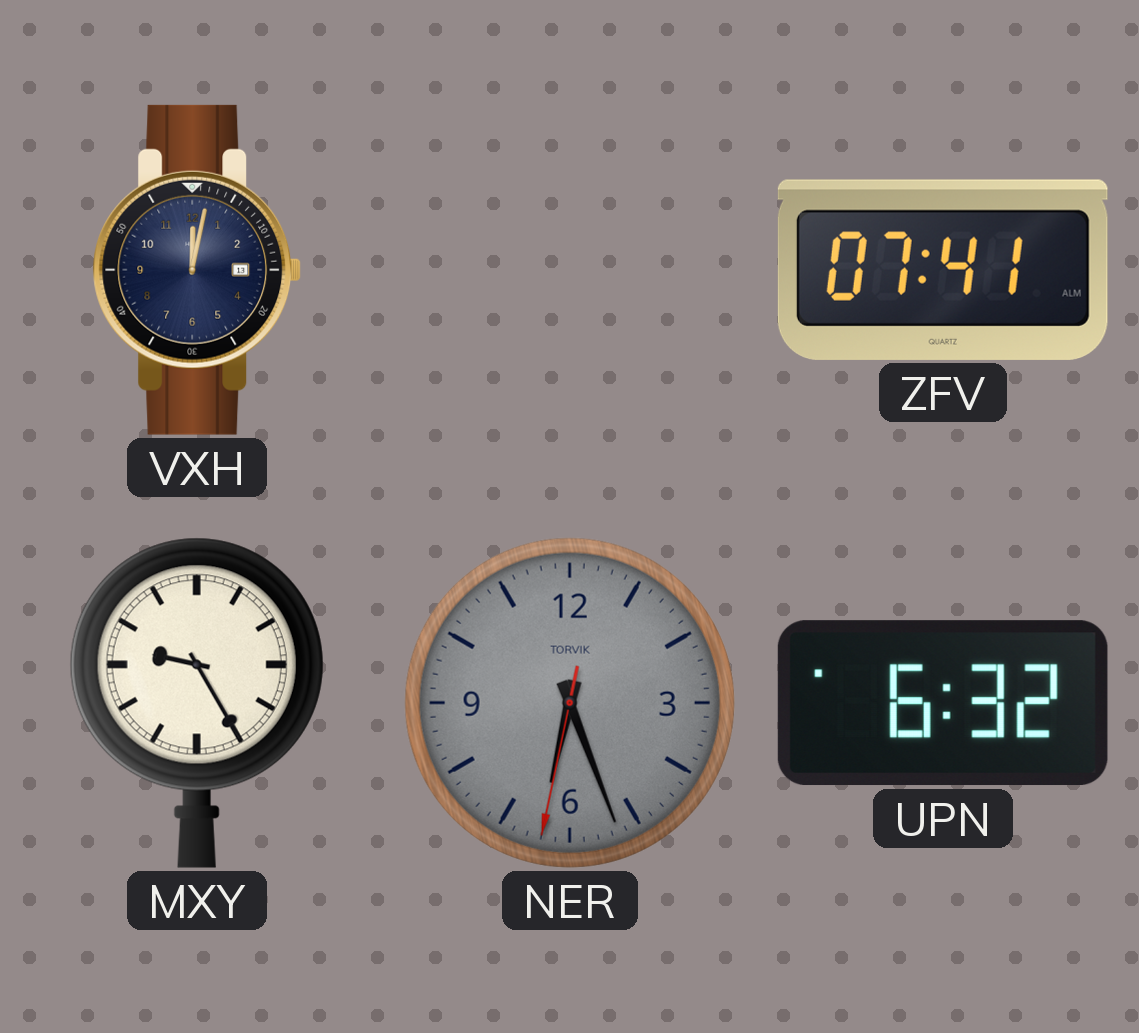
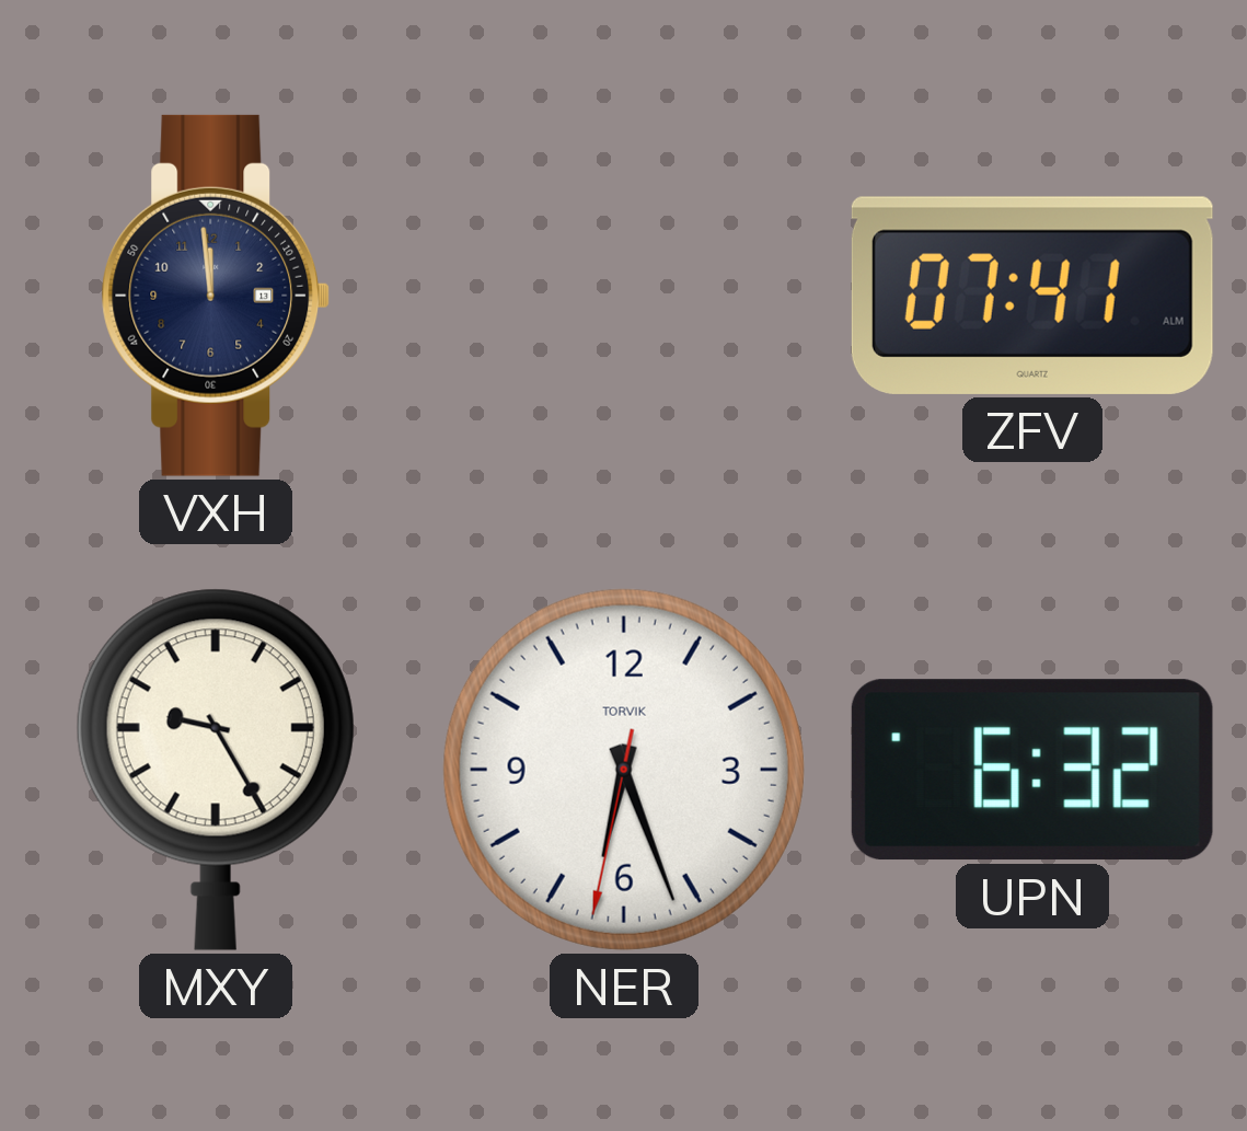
VXH: 12:02 -> 11:59 (216, 296)
NER dial: grey -> white (624, 770)
